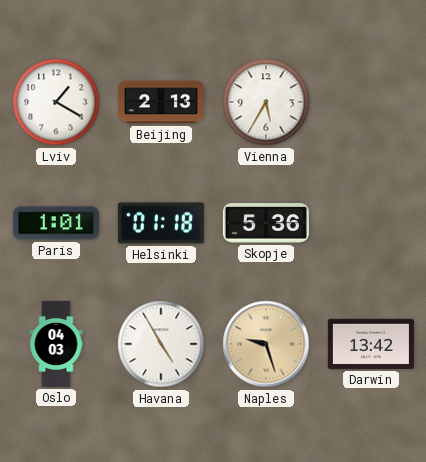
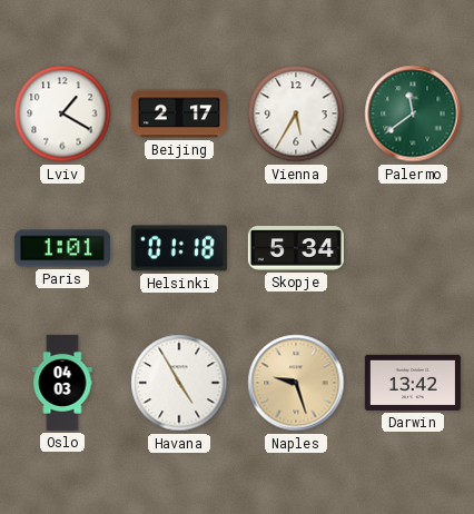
Beijing: 2:13 -> 2:17 (179, 113)
Palermo: none -> 11:39 (413, 113)
Skopje: 5:36 -> 5:34 (296, 248)
